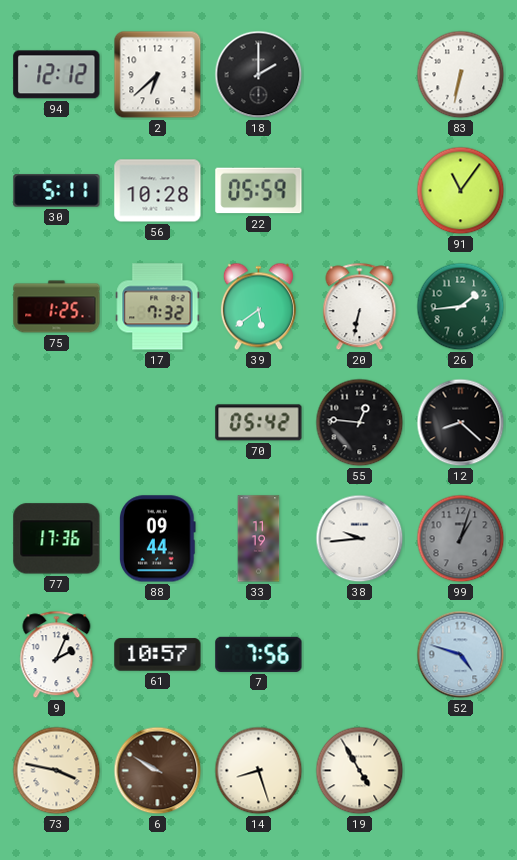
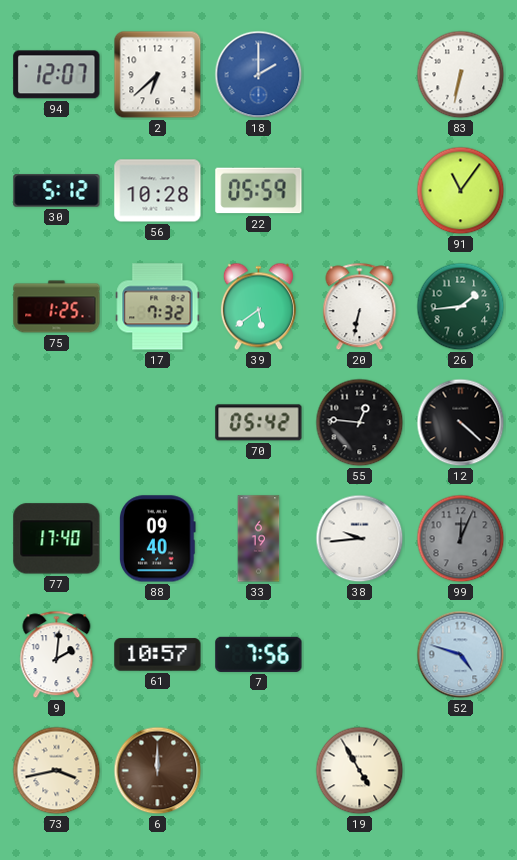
94: 12:12 -> 12:07 (57, 75)
18 dial: black -> blue (259, 75)
30: 5:11 -> 5:12 (57, 191)
12: 8:22 -> 4:22 (461, 423)
77: 17:36 -> 17:40 (57, 539)
88: 09:44 -> 09:40 (158, 539)
33: 11:19 -> 6:19 (259, 539)
99: 1:03 -> 12:04 (461, 539)
9: 2:04 -> 2:01 (57, 655)
73: 3:47 -> 3:43 (57, 771)
6: 9:50 -> 12:00 (158, 771)
14: 8:27 -> none (259, 771)
